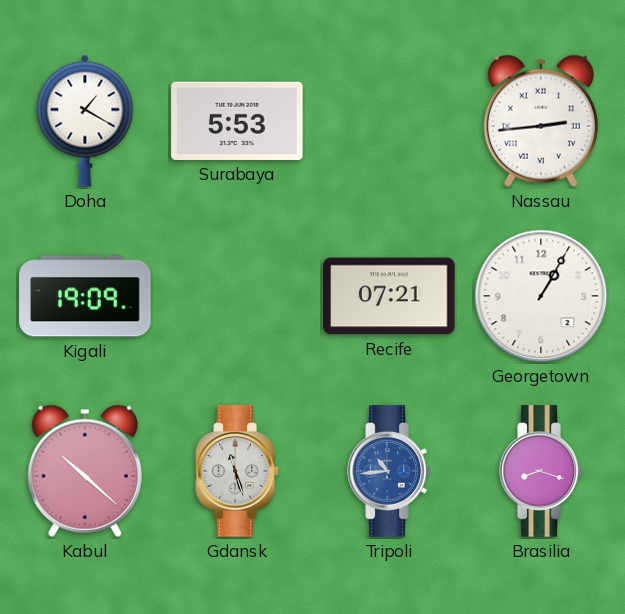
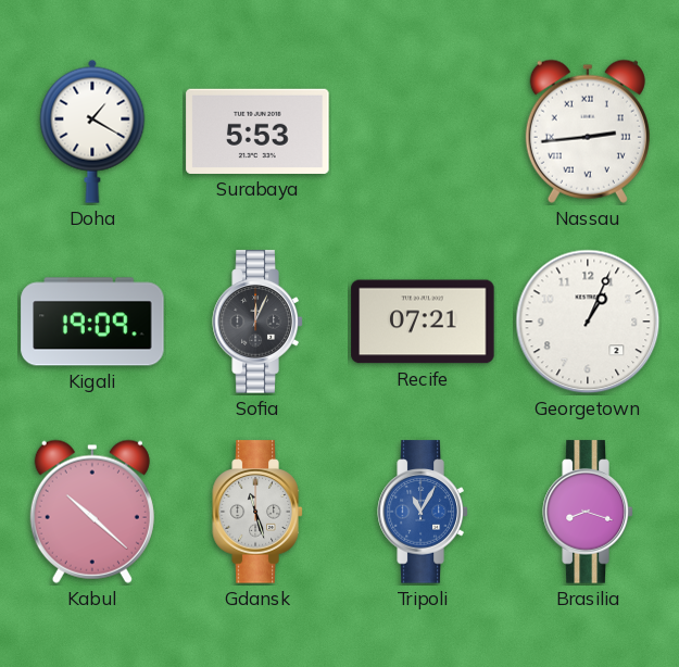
Sofia: none -> 12:04 (257, 322)
Georgetown: 1:05 -> 1:04 (588, 322)
Tripoli: 10:44 -> 11:05 (423, 512)
